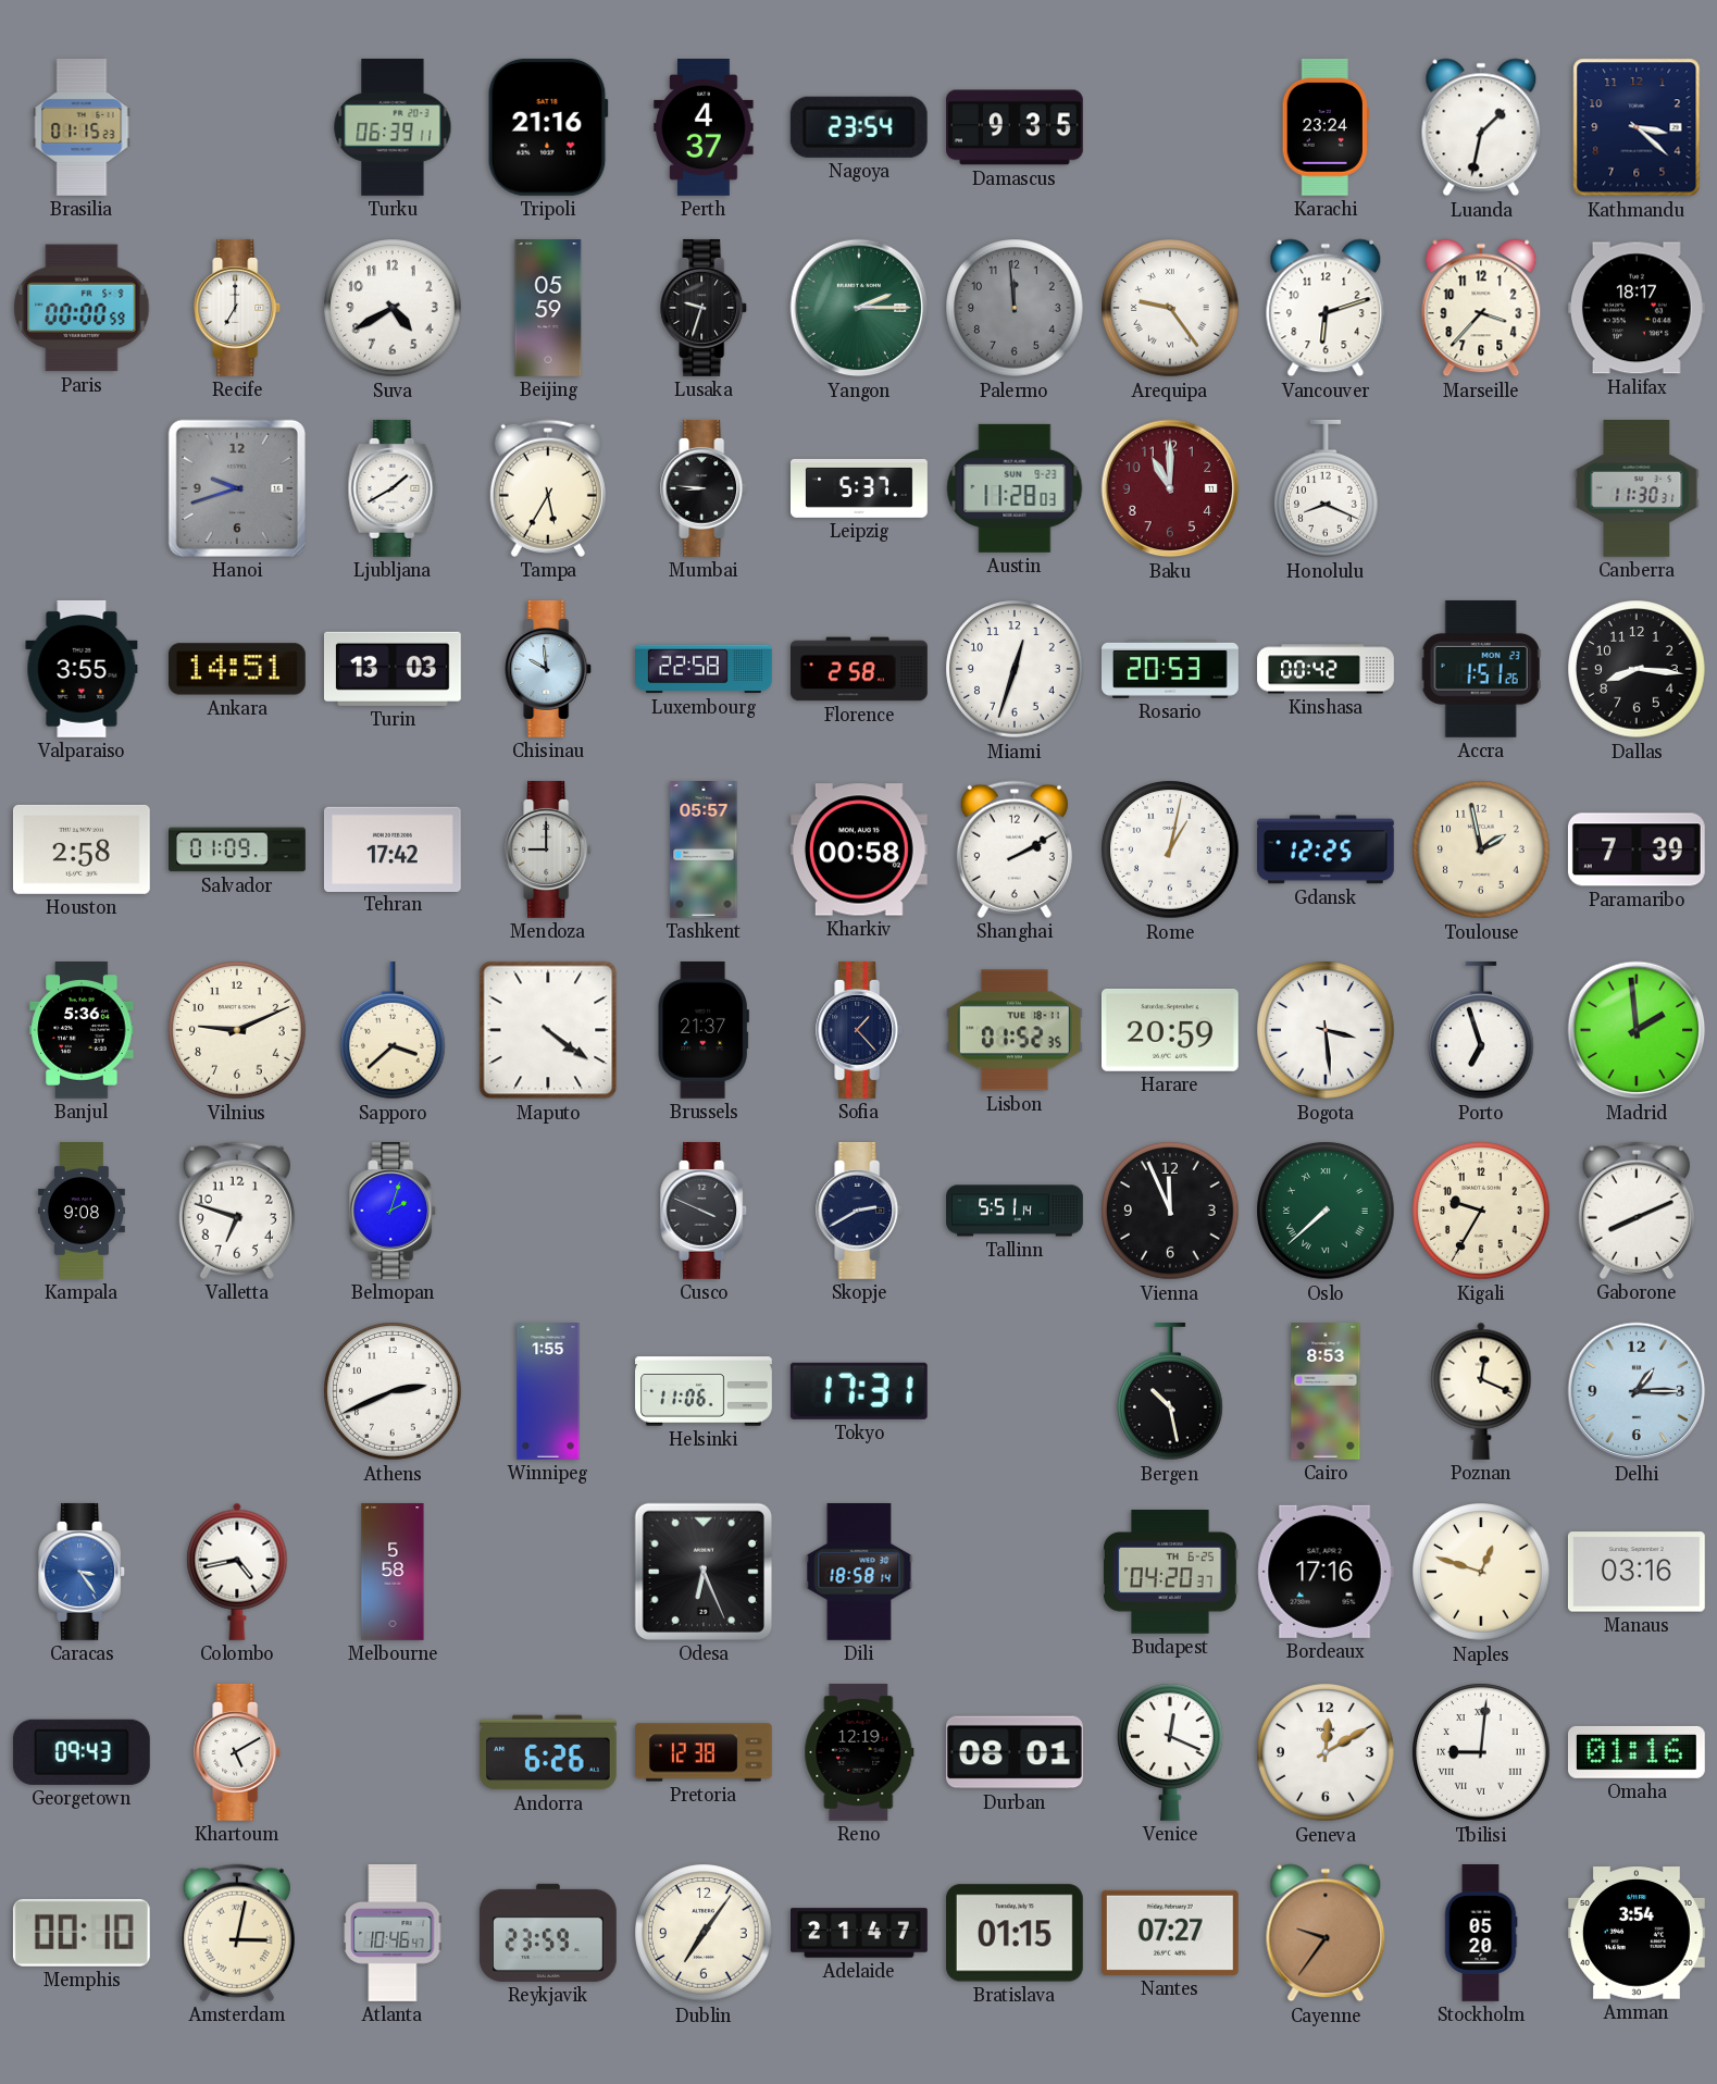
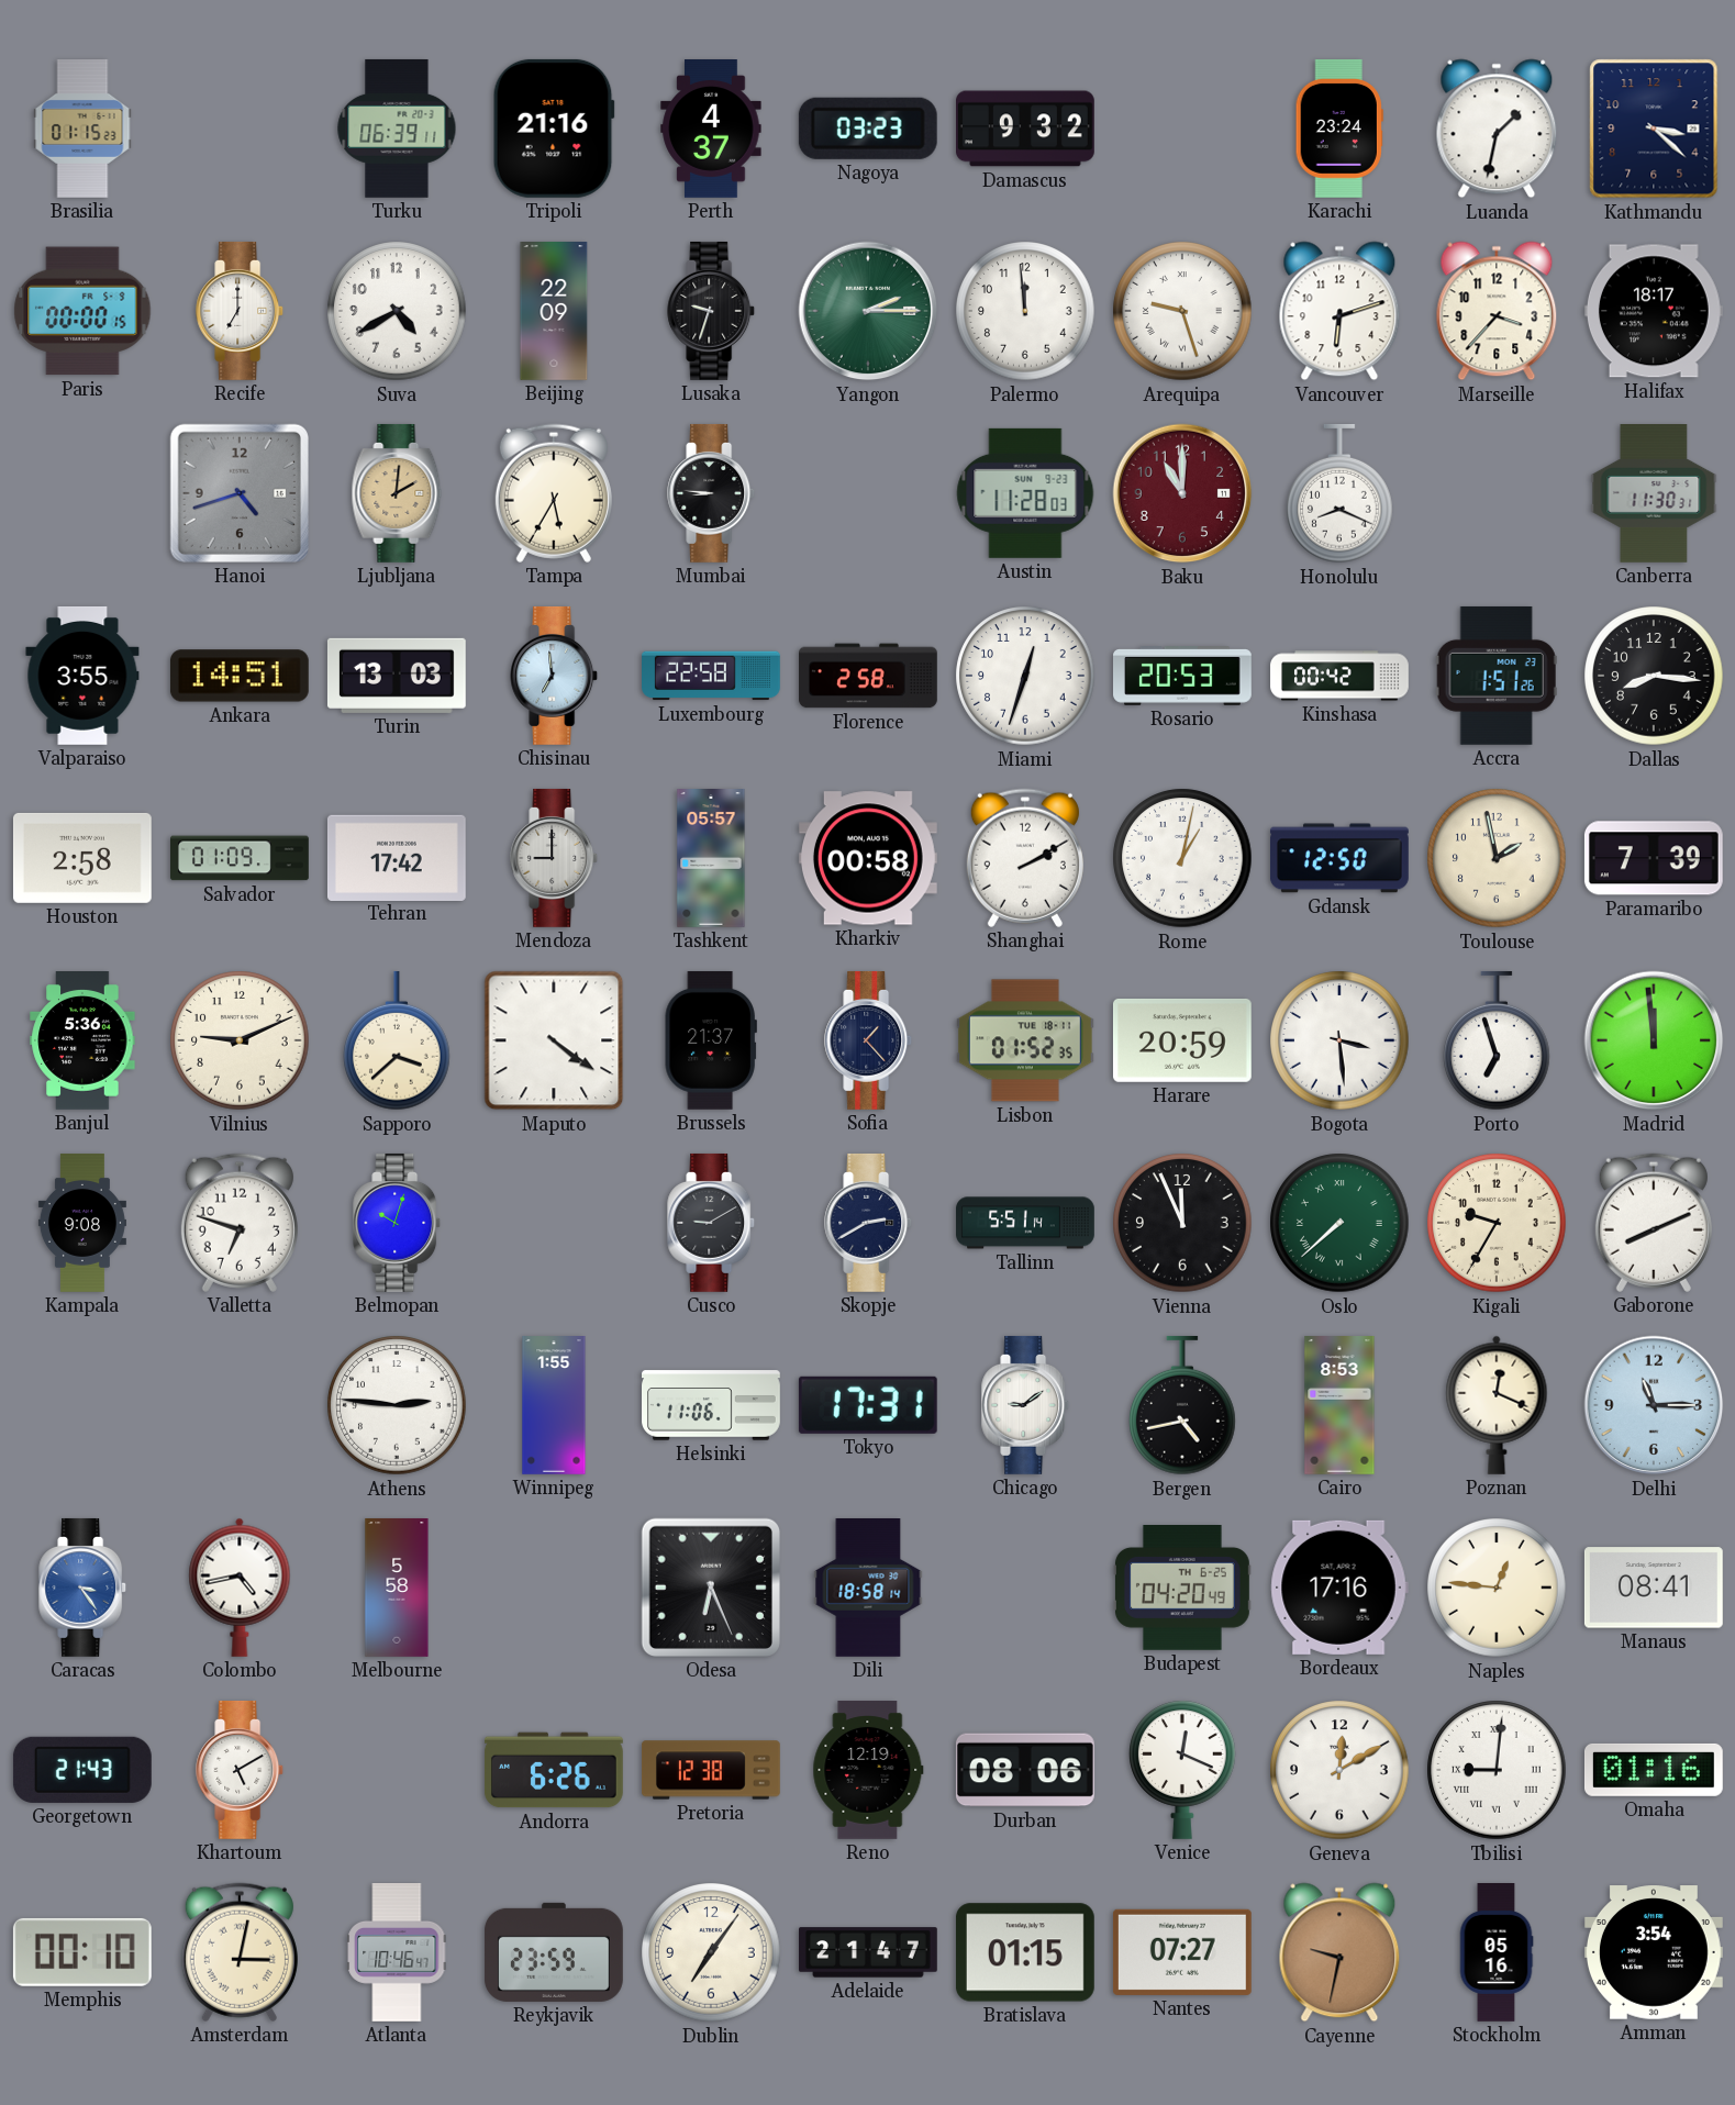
Nagoya: 23:54 -> 03:23 (868, 129)
Damascus: 9:35 -> 9:32 (1026, 129)
Paris: 00:00:59 -> 00:00:15 (82, 311)
Beijing: 05:59 -> 22:09 (554, 312)
Palermo dial: grey -> white (1025, 311)
Arequipa: 9:24 -> 9:27 (1182, 311)
Hanoi: 9:42 -> 4:42 (240, 493)
Ljubljana: 1:40 -> 2:01 (397, 493)
Ljubljana dial: white -> champagne (397, 493)
Leipzig: 5:37 -> none (860, 488)
Chisinau: 9:59 -> 6:59 (555, 676)
Gdansk: 12:25 -> 12:50 (1339, 858)
Madrid: 1:59 -> 11:59 (1654, 1040)
Belmopan: 2:03 -> 10:03 (398, 1223)
Cusco: 3:49 -> 9:10 (712, 1223)
Athens: 2:41 -> 2:46 (397, 1405)
Chicago: none -> 9:09 (1026, 1405)
Bergen: 10:28 -> 4:43 (1183, 1405)
Delhi: 1:15 -> 11:15 (1654, 1405)
Budapest: 04:20:37 -> 04:20:49 (1182, 1589)
Naples: 12:48 -> 12:46 (1497, 1588)
Manaus: 03:16 -> 08:41 (1654, 1588)
Georgetown: 09:43 -> 21:43 (82, 1770)
Durban: 08:01 -> 08:06 (1025, 1770)
Cayenne: 9:36 -> 9:32 (1339, 1952)
Stockholm: 05:20 -> 05:16 (1497, 1953)
